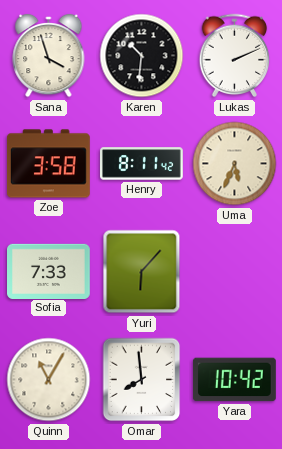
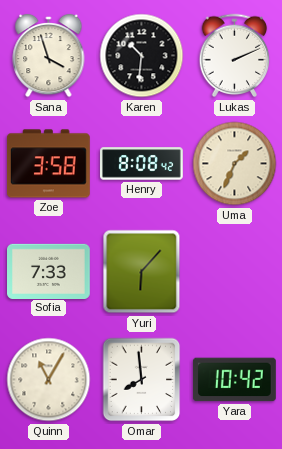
Henry: 8:11 -> 8:08 (142, 164)
Uma: 5:34 -> 1:34 (235, 164)
